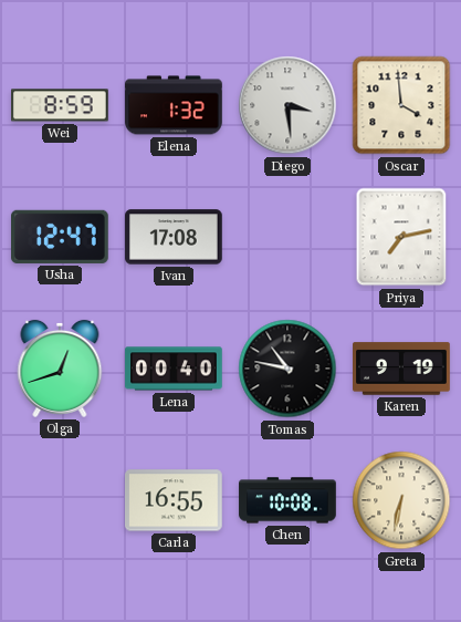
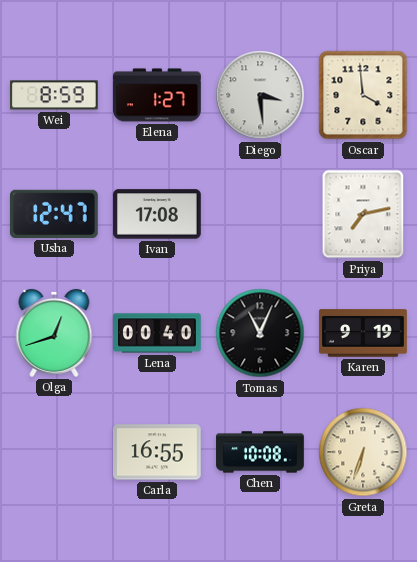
Elena: 1:32 -> 1:27 (157, 95)
Tomas: 10:47 -> 11:04 (260, 333)
Greta: 6:32 -> 6:33 (363, 452)
